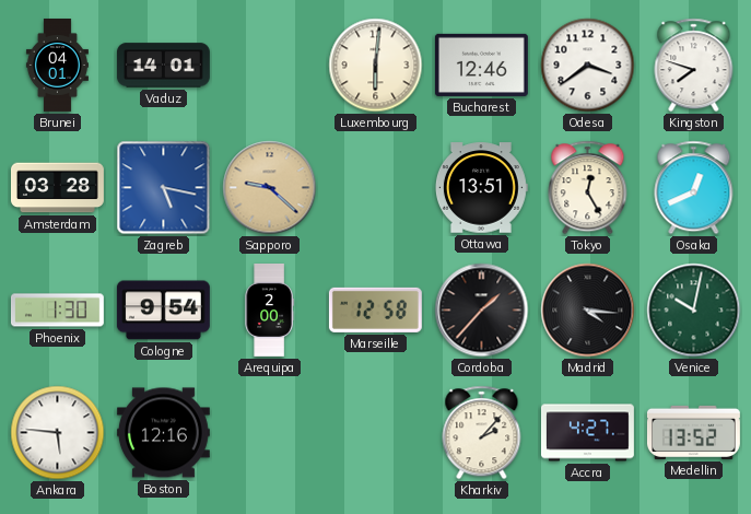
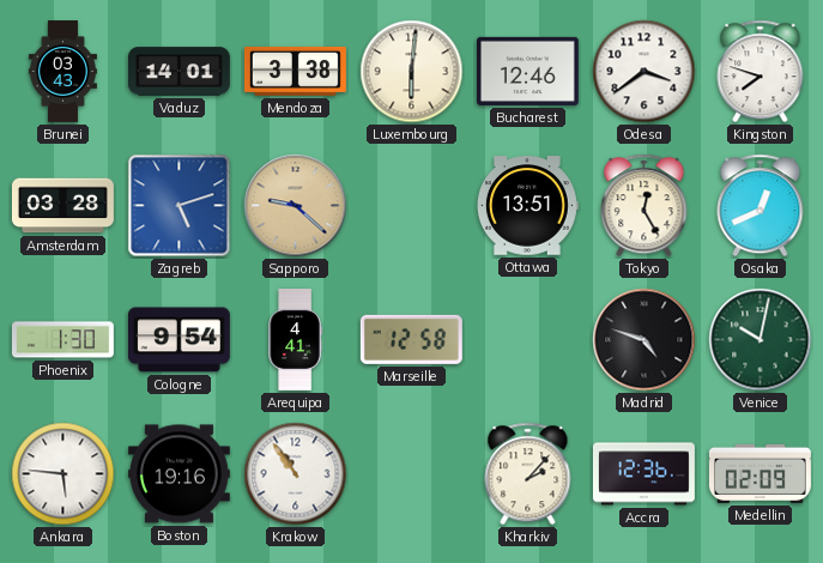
Brunei: 04:01 -> 03:43 (62, 72)
Mendoza: none -> 3:38 (295, 71)
Zagreb: 5:17 -> 5:12 (180, 206)
Arequipa: 2:00 -> 4:41 (295, 340)
Cordoba: 1:37 -> none (482, 311)
Madrid: 4:16 -> 4:48 (645, 340)
Boston: 12:16 -> 19:16 (178, 474)
Krakow: none -> 10:54 (296, 474)
Accra: 4:27 -> 12:36 (643, 474)
Medellin: 13:52 -> 02:09 (760, 473)
